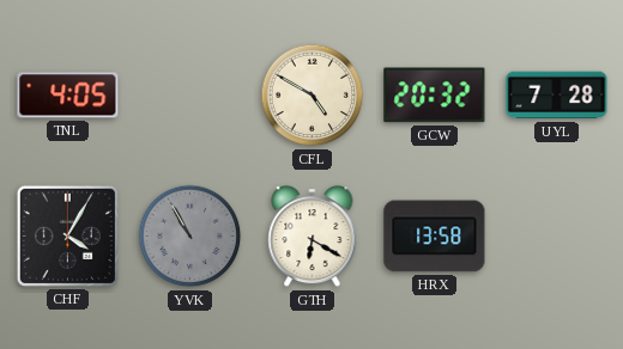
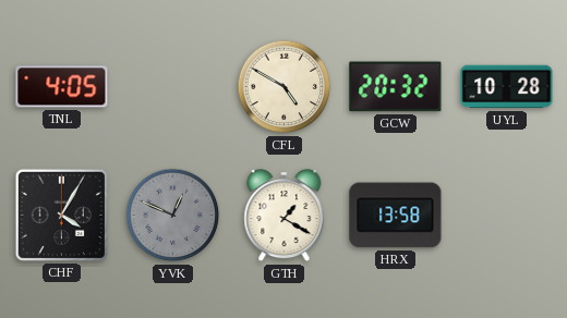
UYL: 7:28 -> 10:28 (507, 87)
YVK: 10:55 -> 12:49 (173, 216)
GTH: 6:20 -> 1:20 (285, 216)
